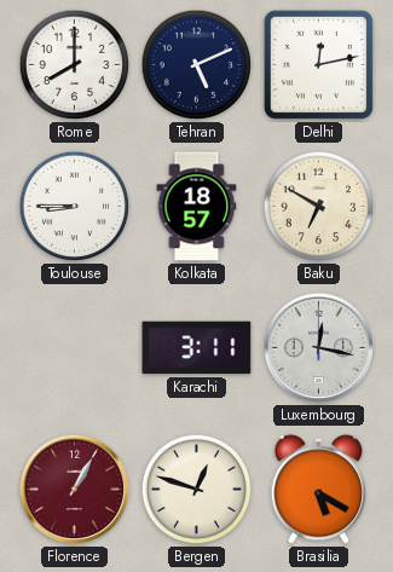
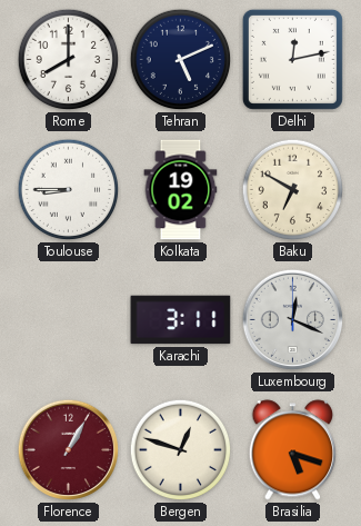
Kolkata: 18:57 -> 19:02 (181, 190)
Luxembourg: 12:17 -> 12:19 (293, 320)
Brasilia: 5:20 -> 5:18 (293, 450)
